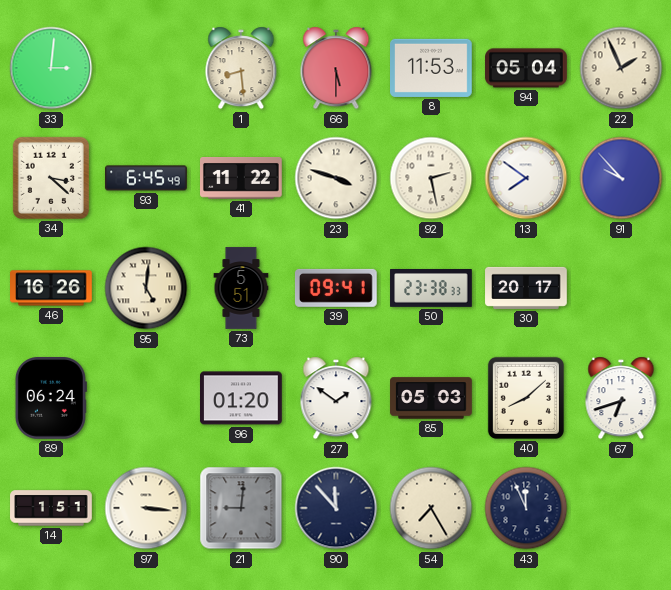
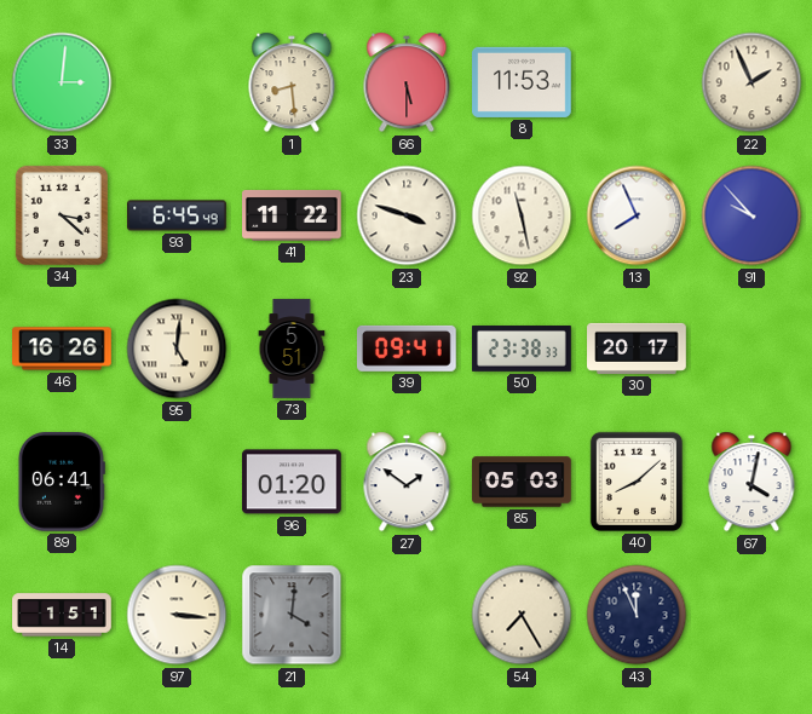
94: 05:04 -> none (526, 68)
92: 2:28 -> 11:28 (522, 215)
13: 7:51 -> 7:56 (637, 215)
89: 06:24 -> 06:41 (62, 483)
67: 6:42 -> 4:02 (751, 482)
21: 9:01 -> 4:01 (292, 615)
90: 11:53 -> none (336, 508)
